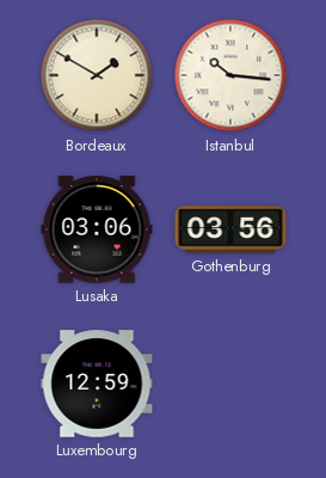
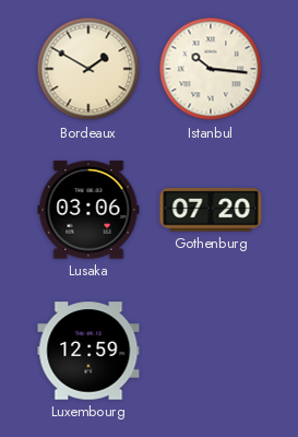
Gothenburg: 03:56 -> 07:20 (211, 210)
